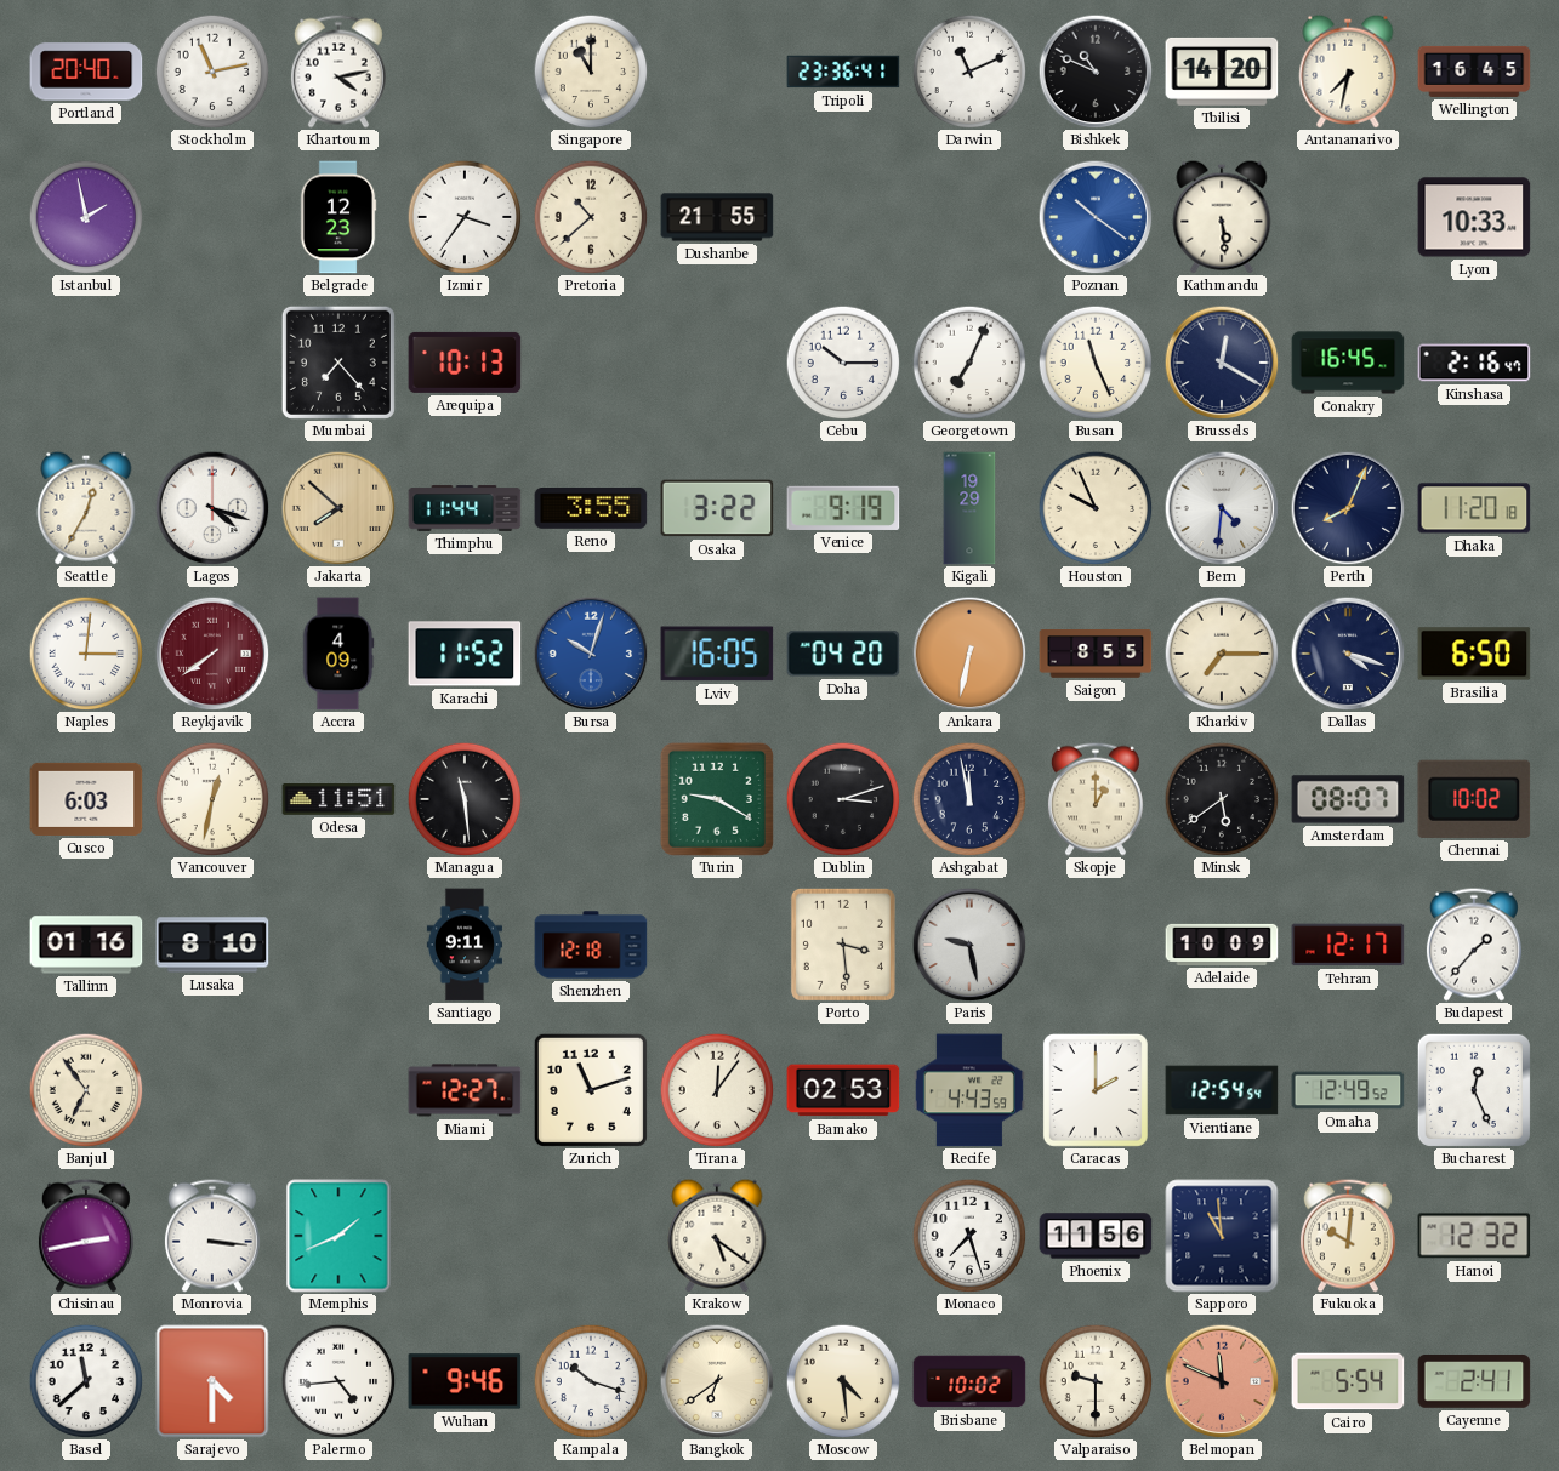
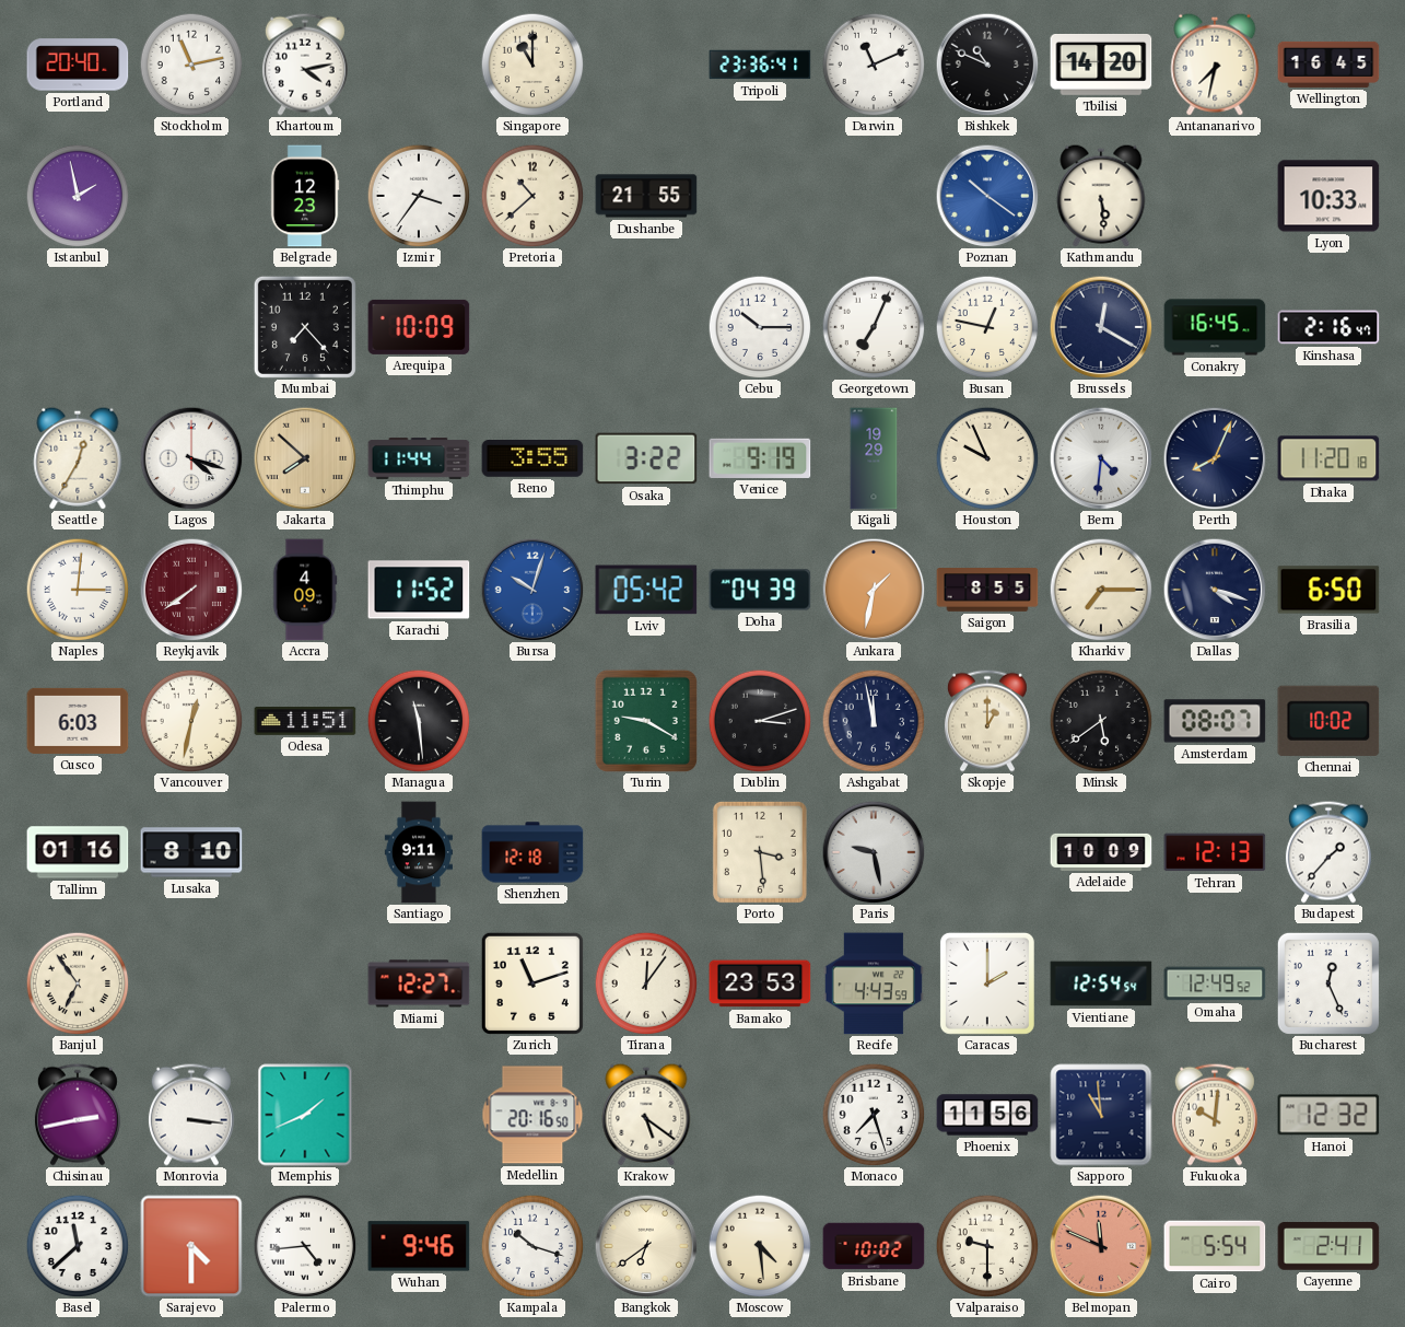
Arequipa: 10:13 -> 10:09 (419, 327)
Busan: 11:26 -> 12:47 (987, 327)
Lviv: 16:05 -> 05:42 (646, 590)
Doha: 04:20 -> 04:39 (760, 590)
Ankara: 6:32 -> 1:32 (874, 590)
Tehran: 12:17 -> 12:13 (1215, 852)
Bamako: 02:53 -> 23:53 (760, 983)
Medellin: none -> 20:16 (532, 1115)
